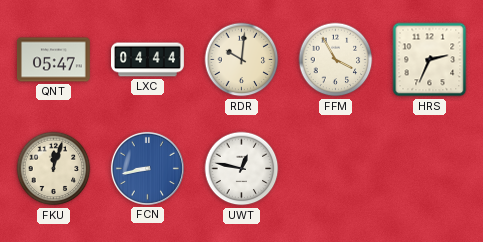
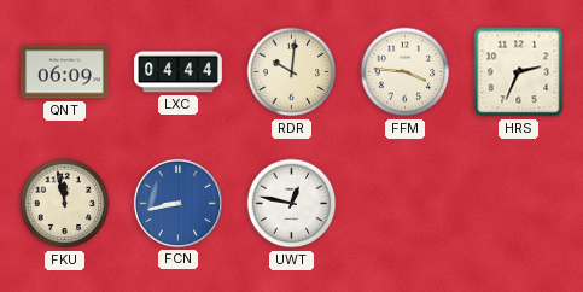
QNT: 05:47 -> 06:09 (65, 72)
FFM: 3:55 -> 3:46 (406, 72)
FKU: 12:03 -> 11:58 (65, 204)
